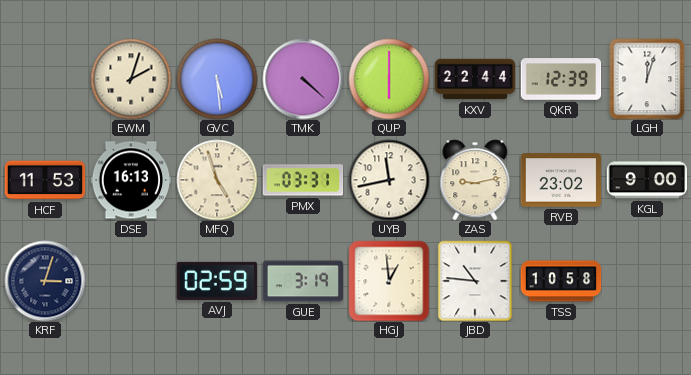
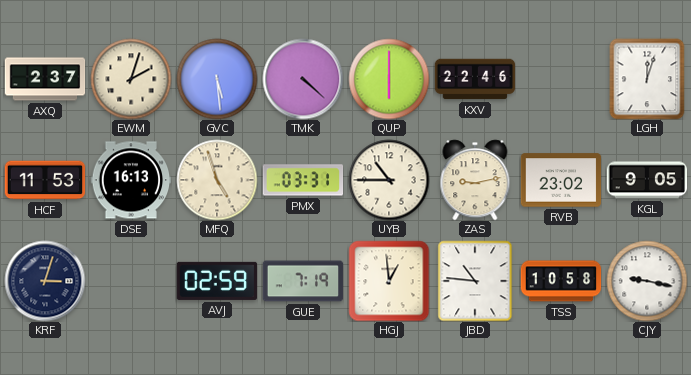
AXQ: none -> 2:37 (45, 79)
KXV: 22:44 -> 22:46 (475, 79)
QKR: 12:39 -> none (561, 79)
UYB: 11:43 -> 10:45 (389, 180)
KGL: 9:00 -> 9:05 (647, 180)
GUE: 3:19 -> 7:19 (303, 281)
CJY: none -> 9:17 (647, 281)
